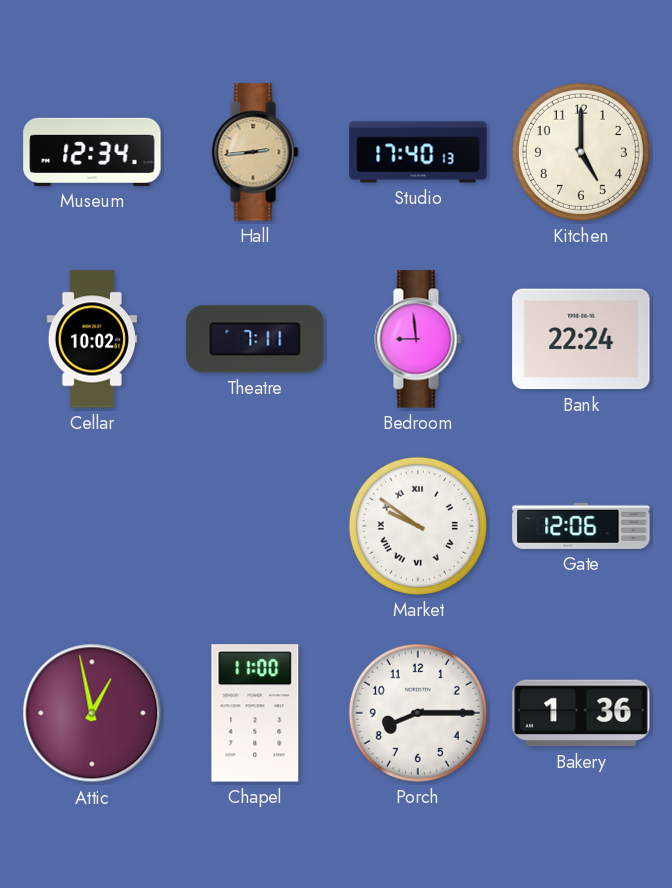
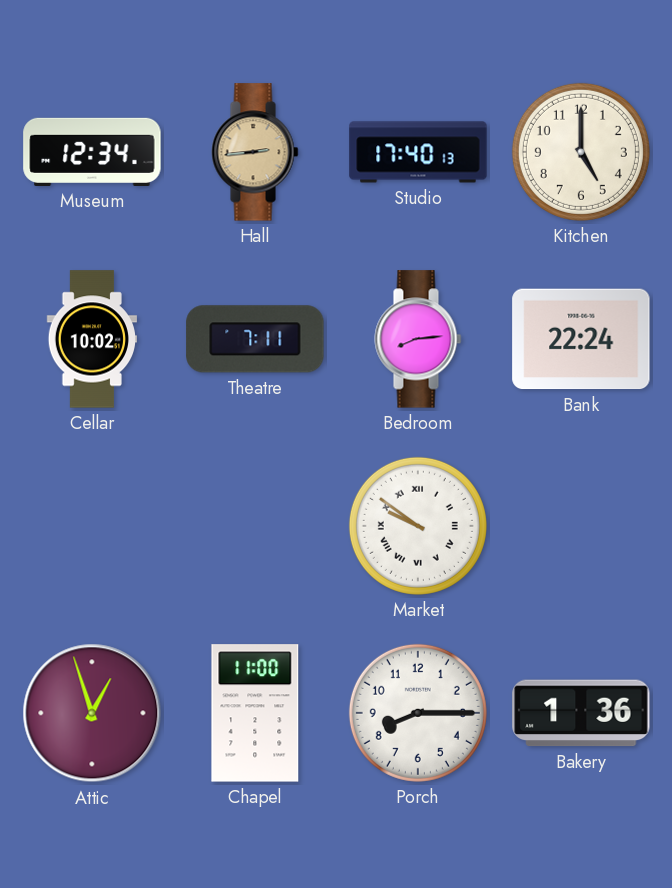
Bedroom: 8:59 -> 8:14 (418, 339)
Gate: 12:06 -> none (581, 526)
Attic: 12:58 -> 12:57 (92, 713)
